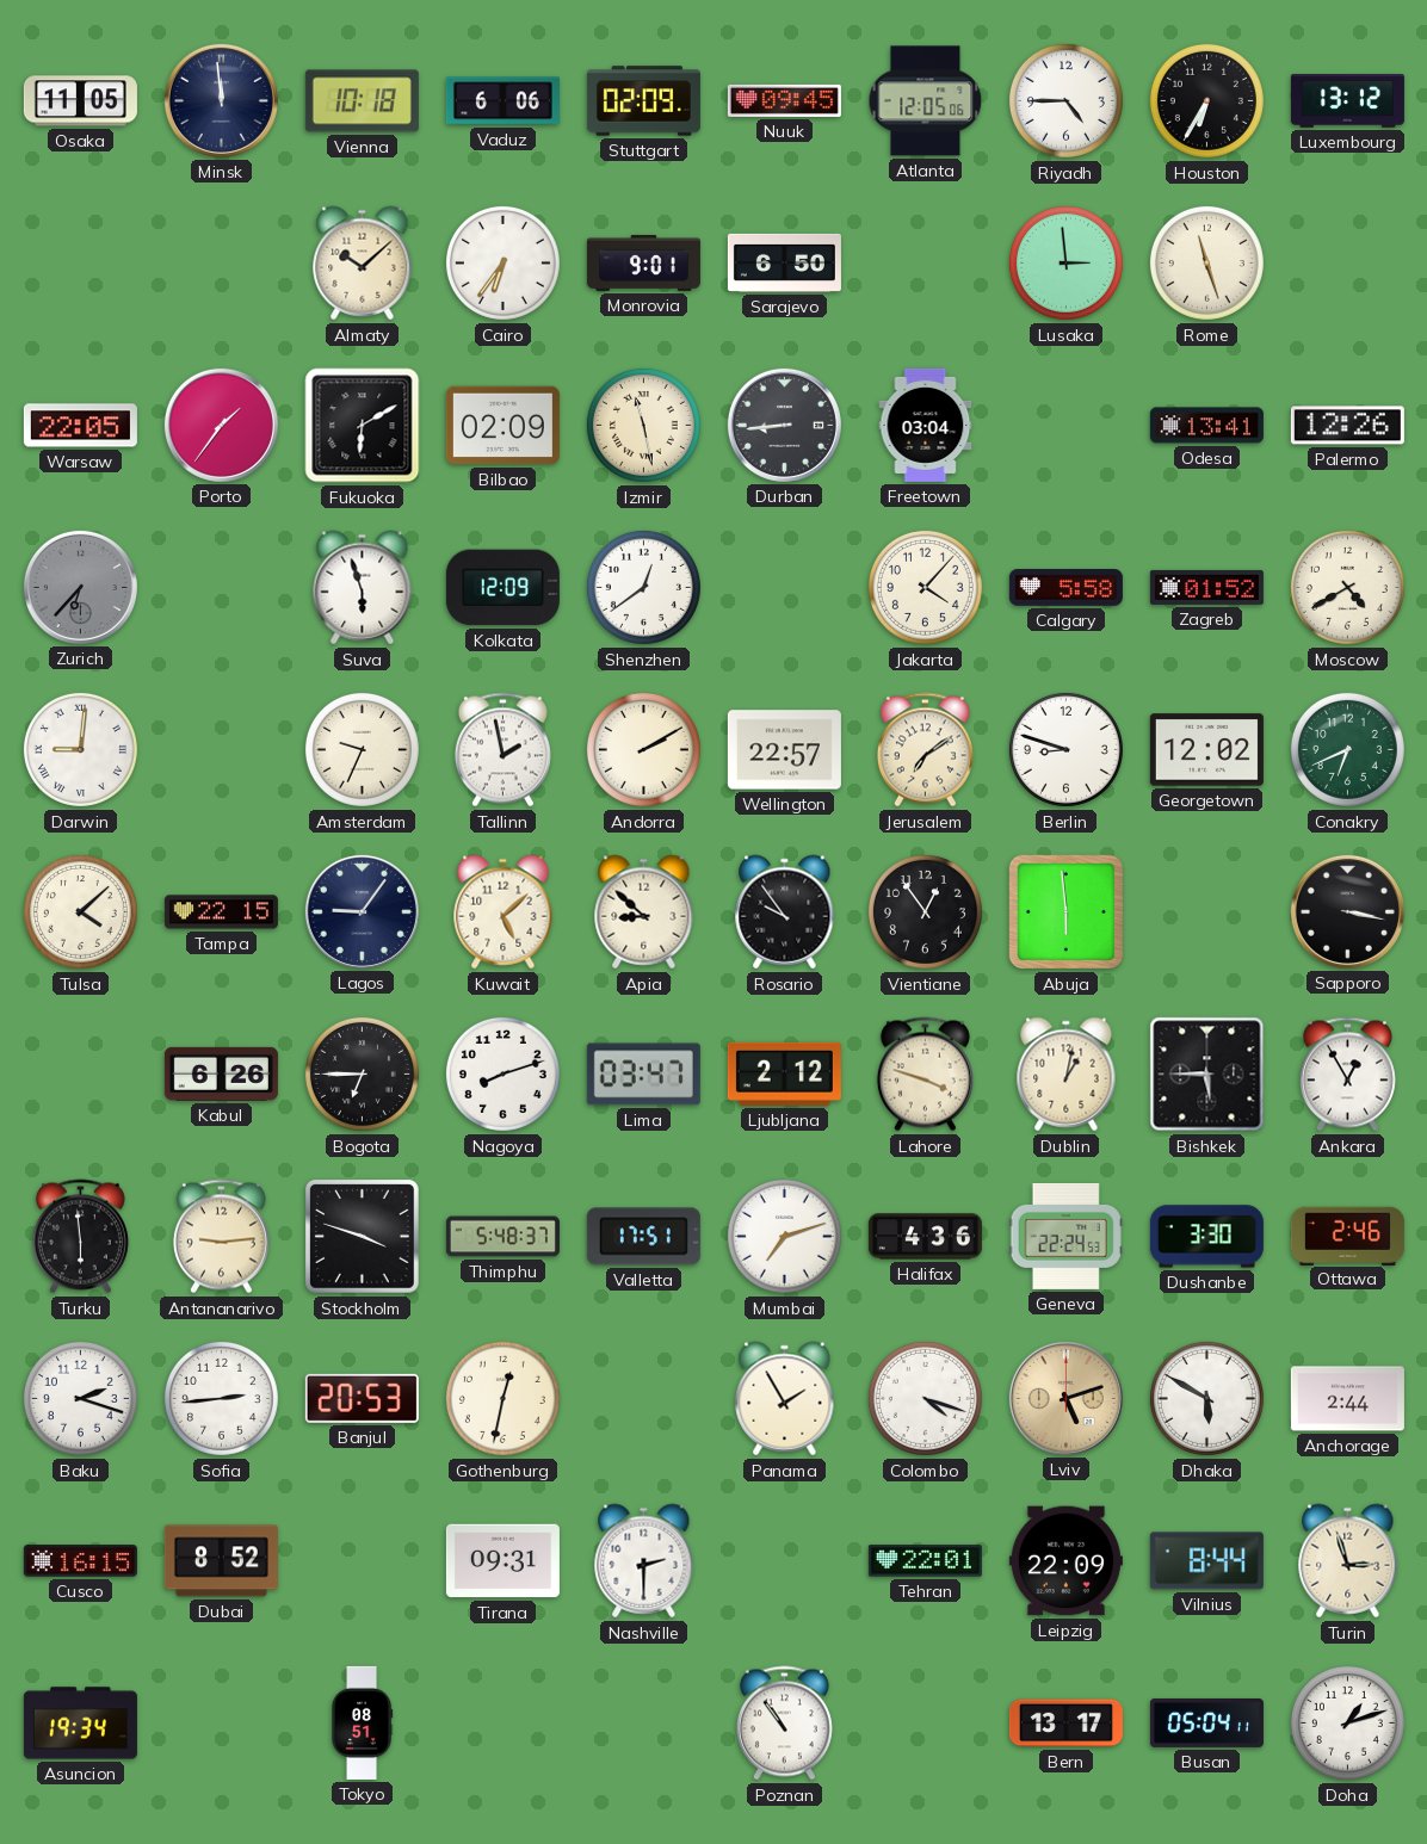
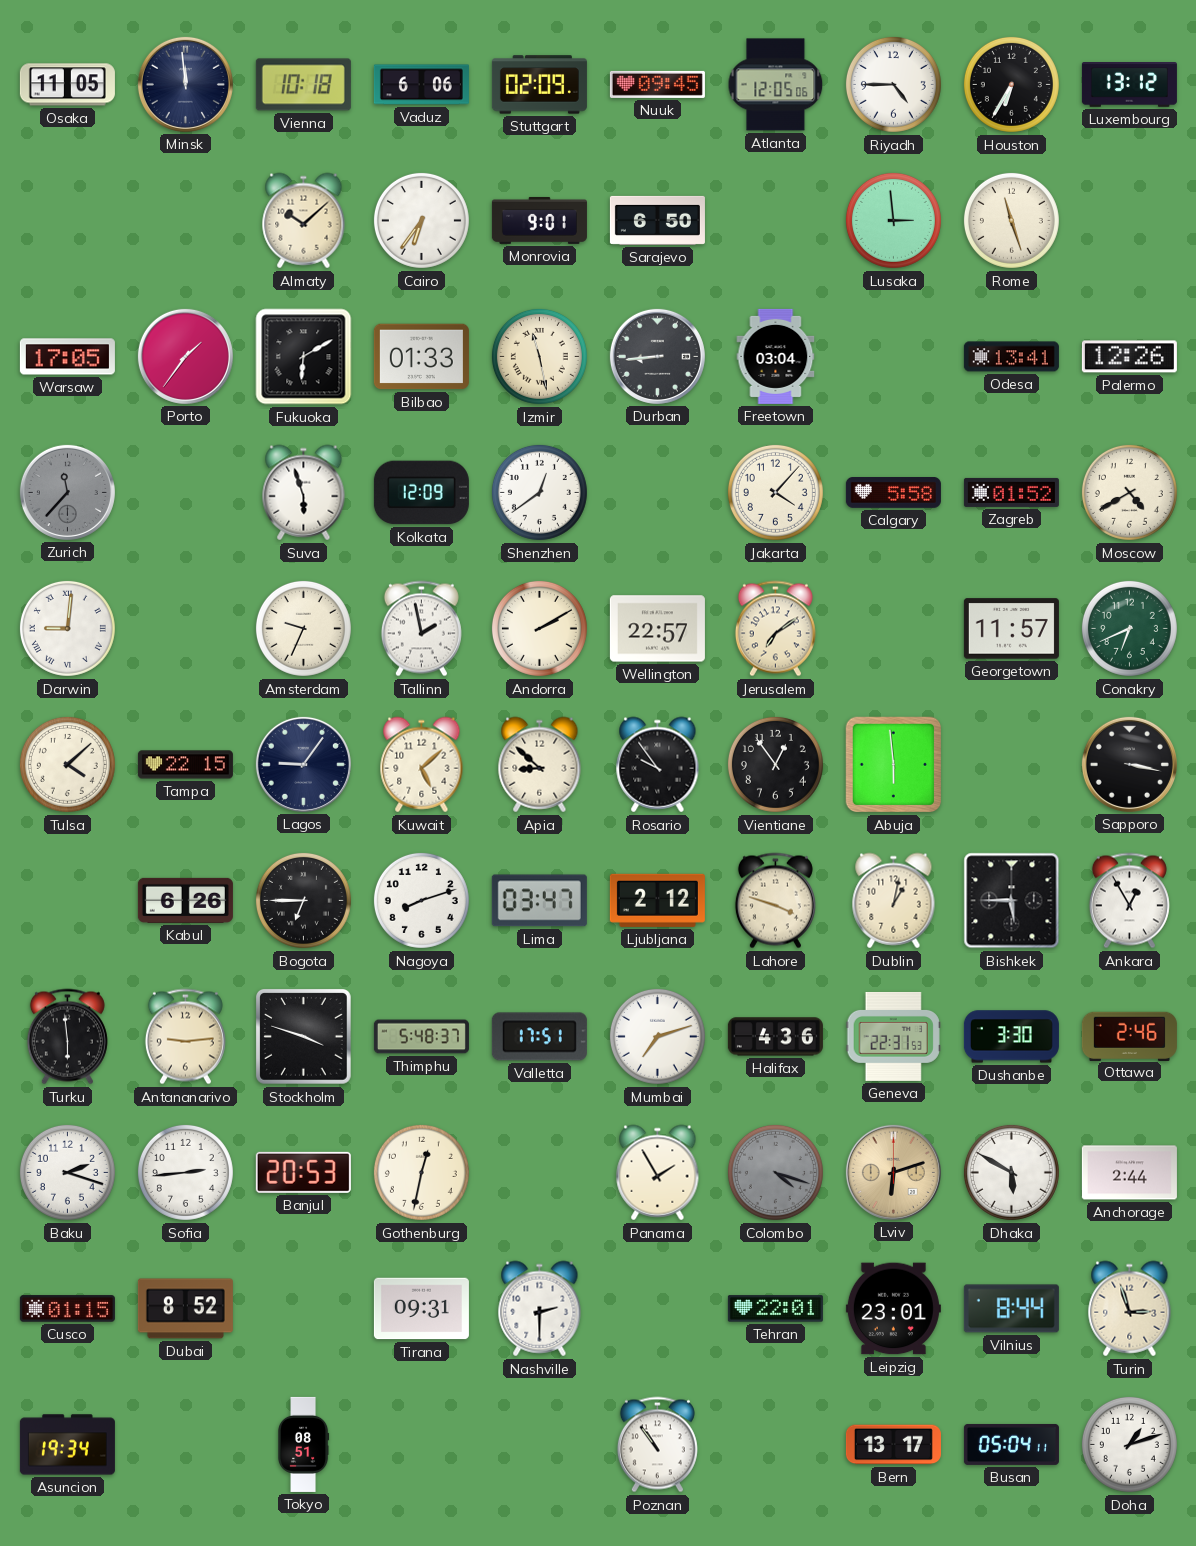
Warsaw: 22:05 -> 17:05 (67, 357)
Bilbao: 02:09 -> 01:33 (421, 357)
Zurich: 6:37 -> 11:37 (67, 492)
Berlin: 8:48 -> none (1065, 749)
Georgetown: 12:02 -> 11:57 (1011, 629)
Geneva: 22:24 -> 22:31 (893, 1036)
Colombo dial: white -> grey (775, 1172)
Lviv: 5:12 -> 6:12 (893, 1172)
Cusco: 16:15 -> 01:15 (67, 1309)
Leipzig: 22:09 -> 23:01 (893, 1309)
